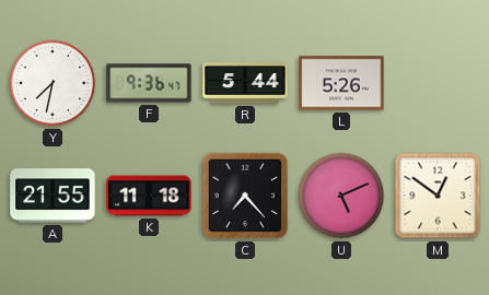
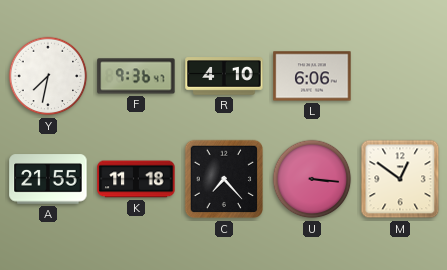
R: 5:44 -> 4:10 (224, 76)
L: 5:26 -> 6:06 (312, 76)
U: 5:11 -> 3:16 (312, 179)
